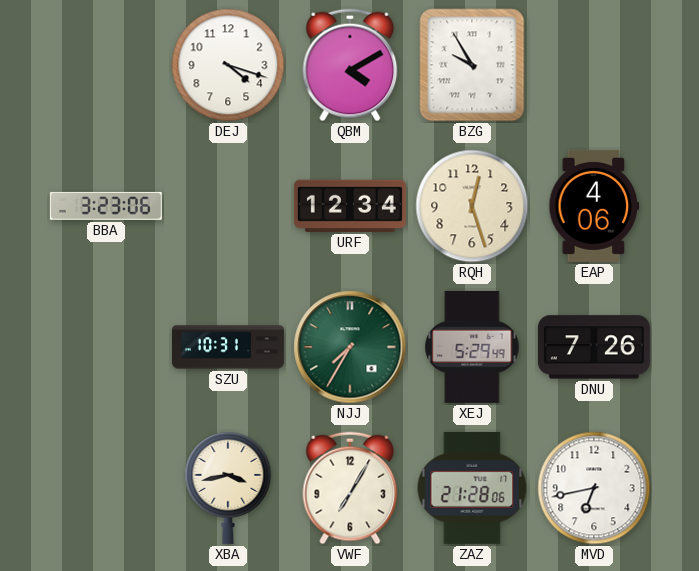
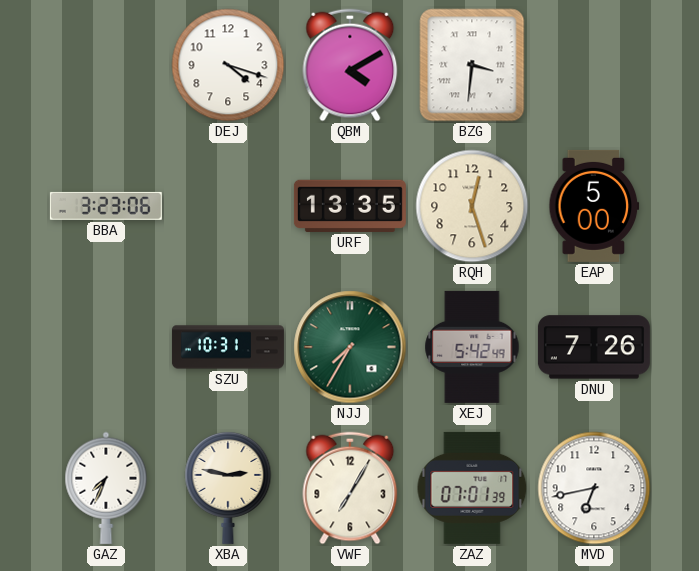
BZG: 9:55 -> 3:31 (472, 65)
URF: 12:34 -> 13:35 (350, 206)
EAP: 4:06 -> 5:00 (594, 206)
XEJ: 5:29 -> 5:42 (472, 347)
GAZ: none -> 7:34 (106, 488)
XBA: 3:43 -> 2:47 (228, 487)
ZAZ: 21:28 -> 07:01 (472, 488)
